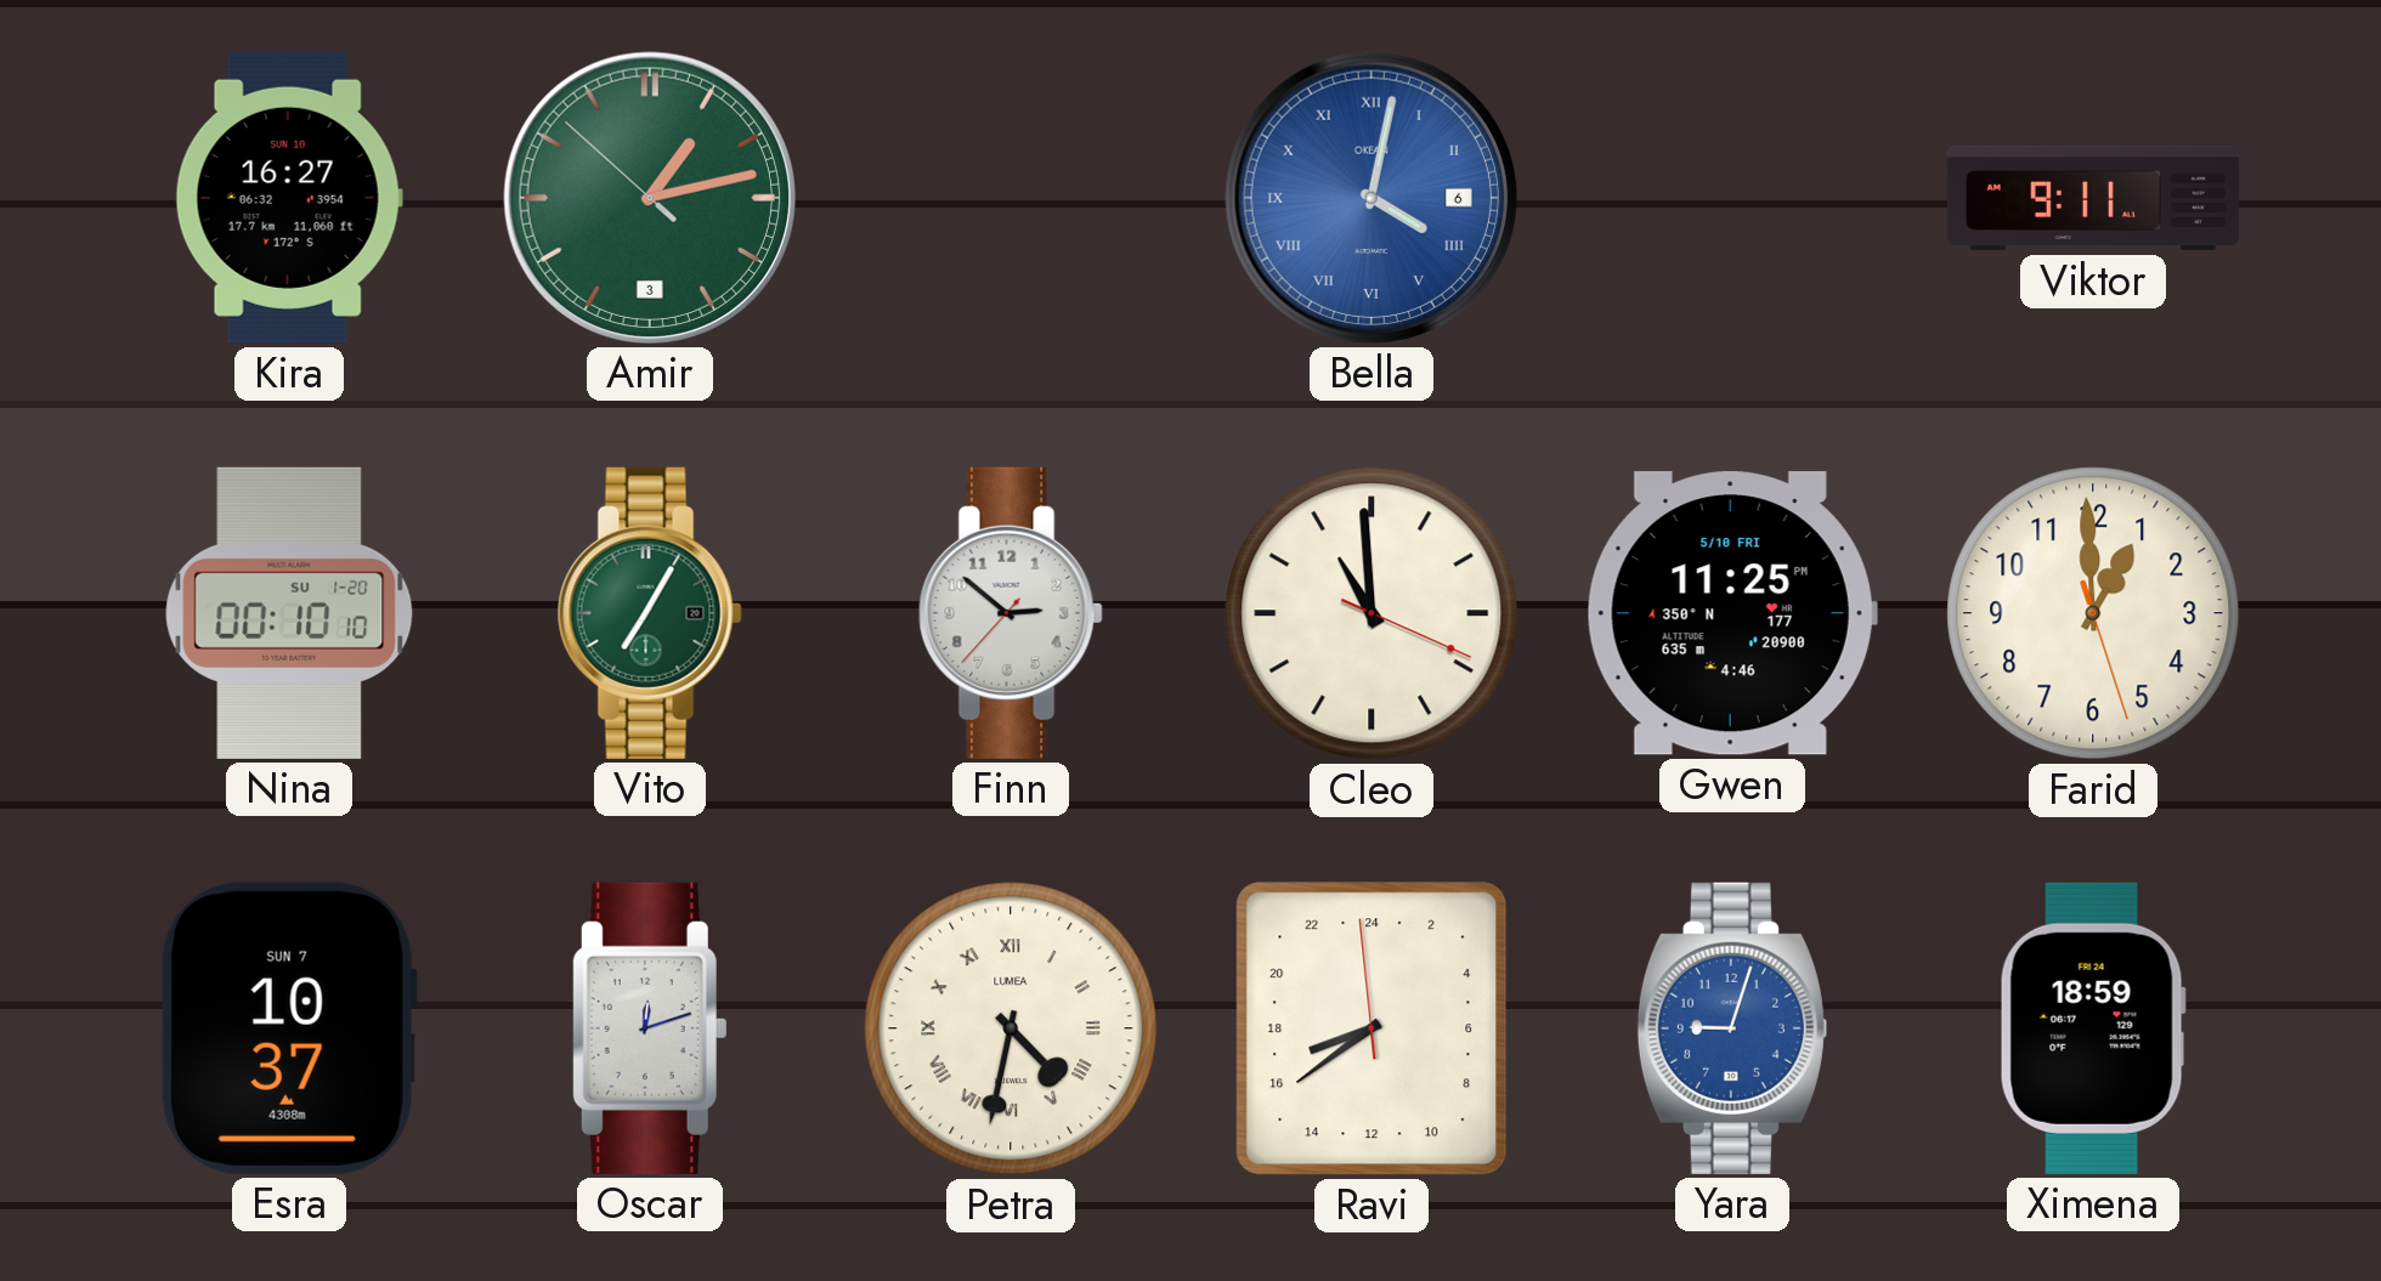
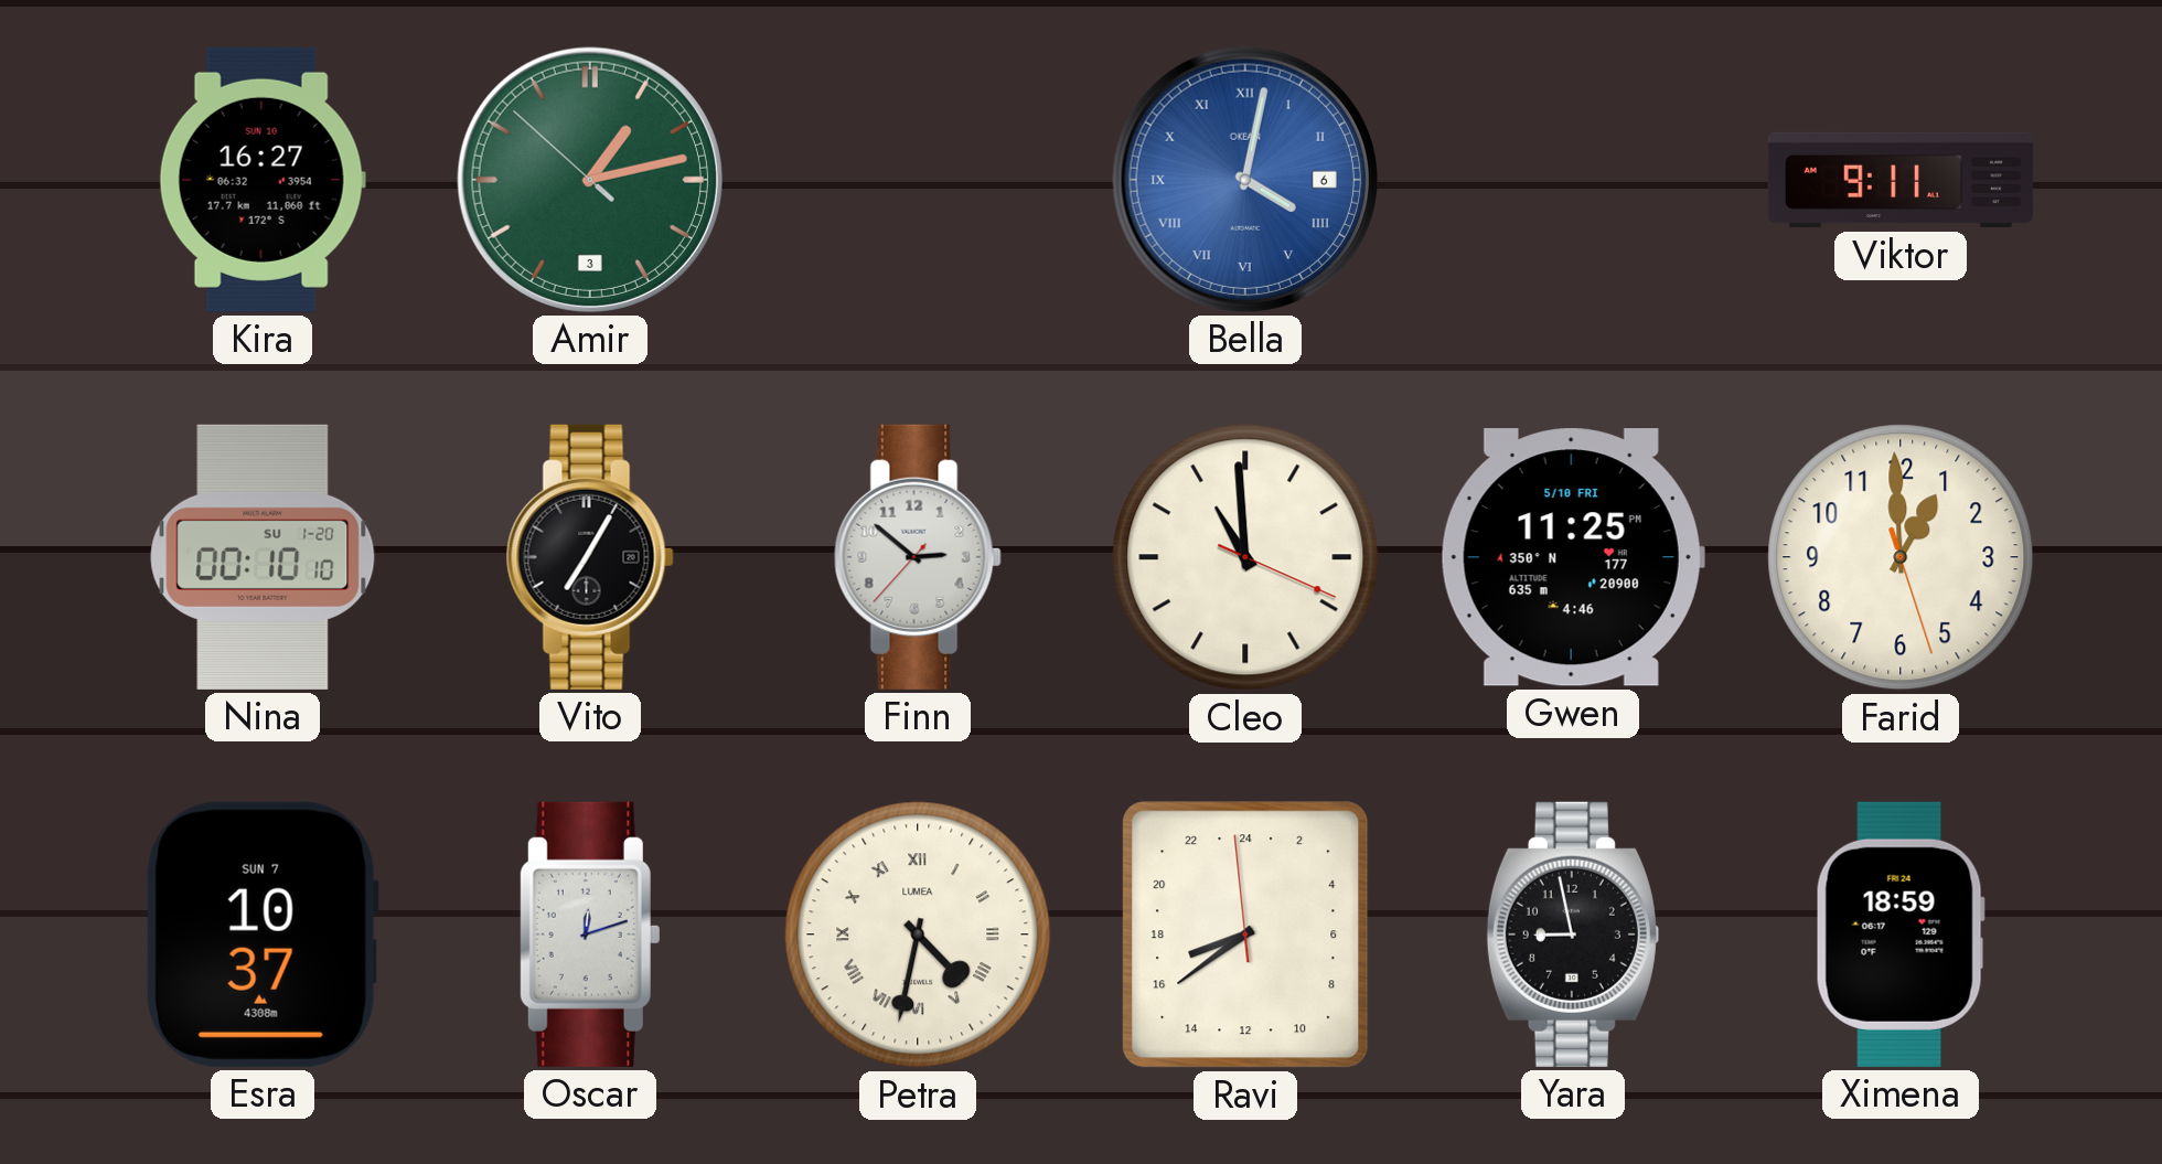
Vito dial: green -> black (590, 557)
Yara: 9:03 -> 8:58 (1573, 935)
Yara dial: blue -> black (1573, 935)
